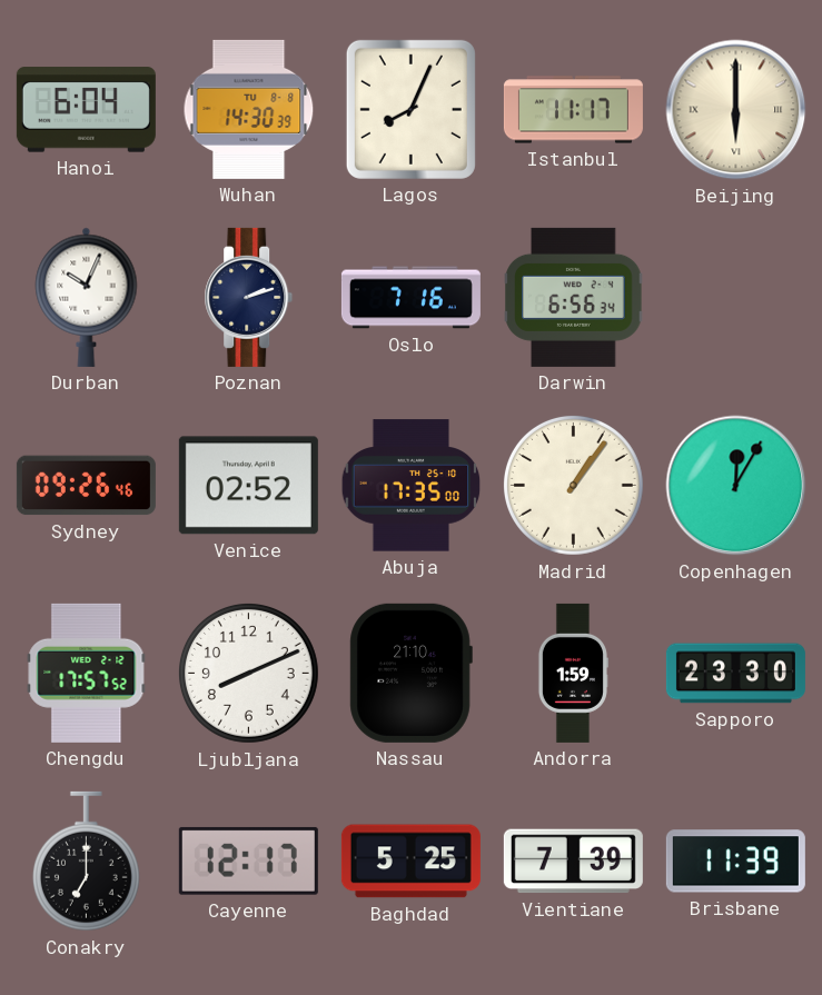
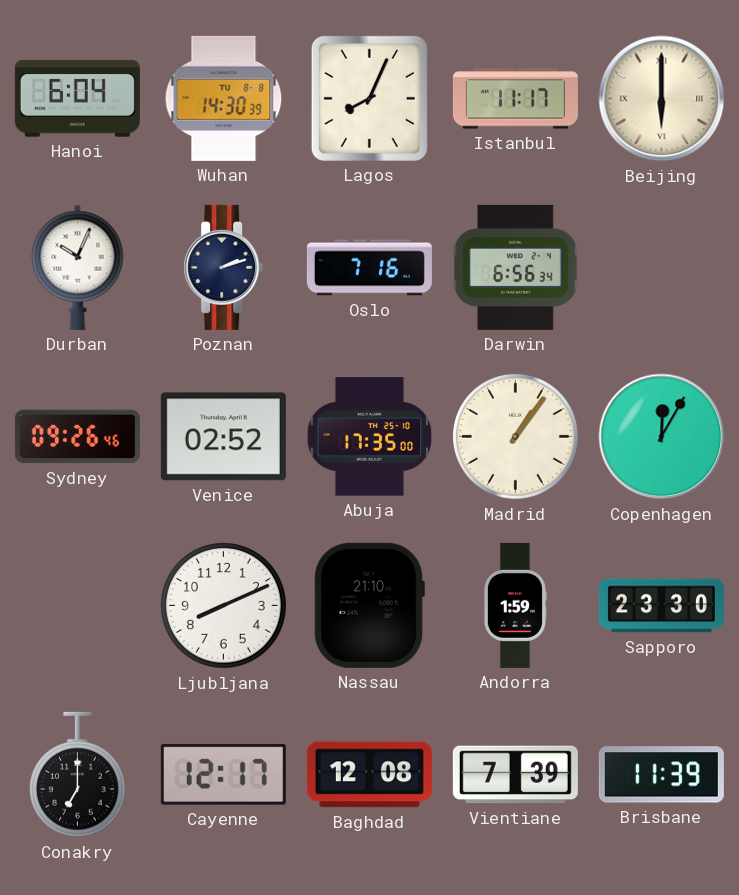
Chengdu: 17:57 -> none (87, 673)
Baghdad: 5:25 -> 12:08 (369, 775)
